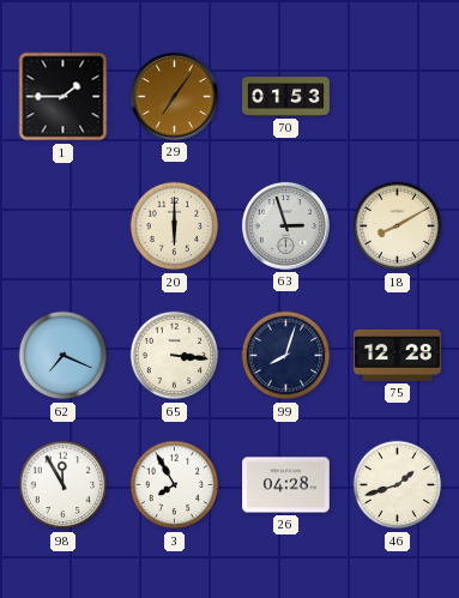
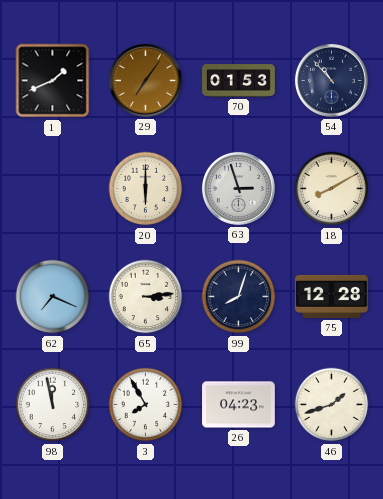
1: 1:45 -> 1:41 (53, 81)
54: none -> 10:53 (331, 80)
65: 3:16 -> 3:14 (146, 297)
98: 11:55 -> 11:58 (53, 405)
26: 04:28 -> 04:23 (239, 405)
